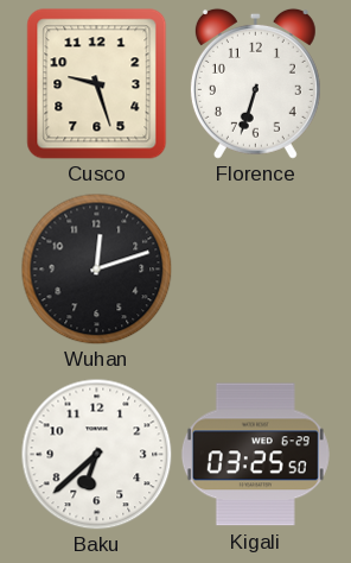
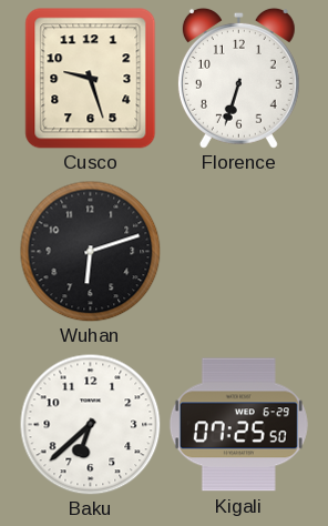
Wuhan: 12:12 -> 6:12 (90, 251)
Kigali: 03:25 -> 07:25 (238, 425)
